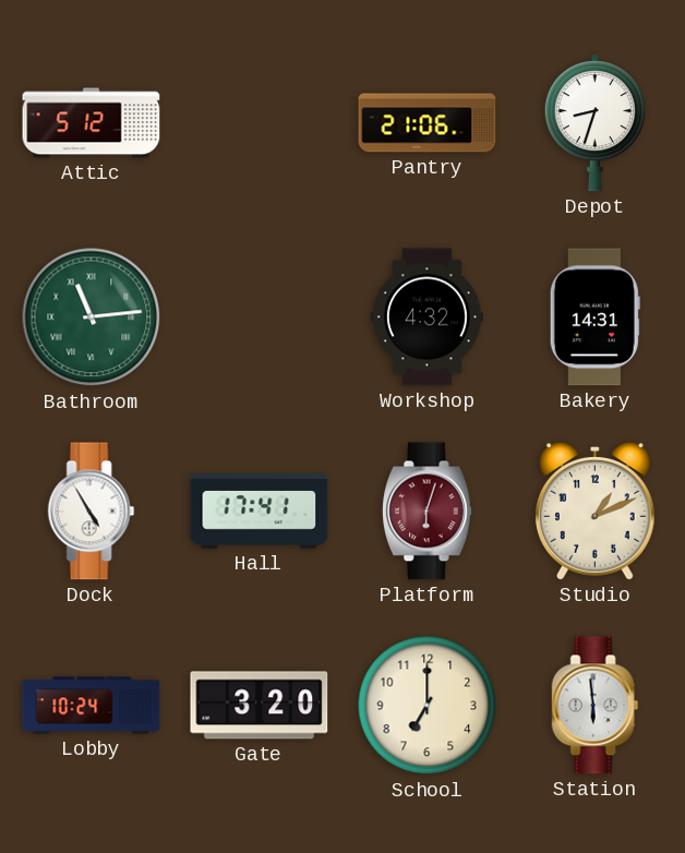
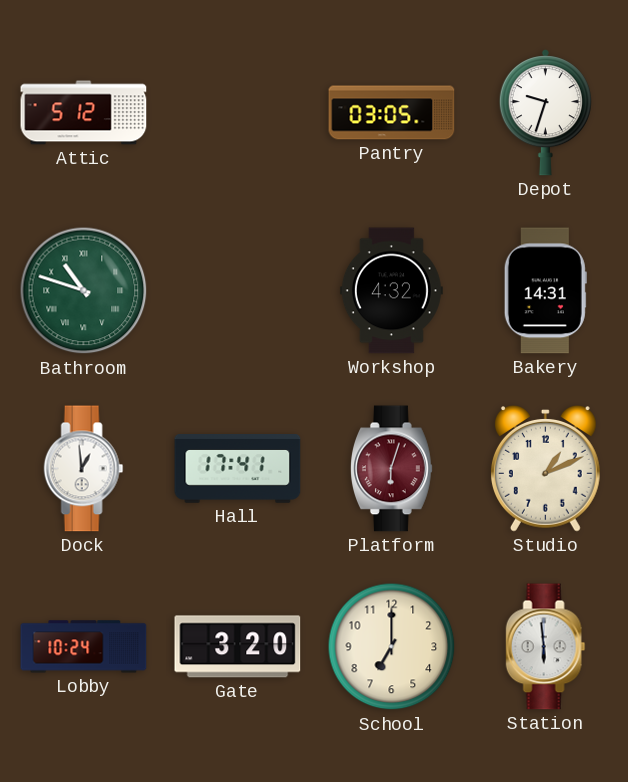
Pantry: 21:06 -> 03:05 (392, 113)
Depot: 8:33 -> 9:33 (545, 113)
Bathroom: 11:14 -> 10:48 (84, 291)
Dock: 4:55 -> 12:59 (84, 469)
